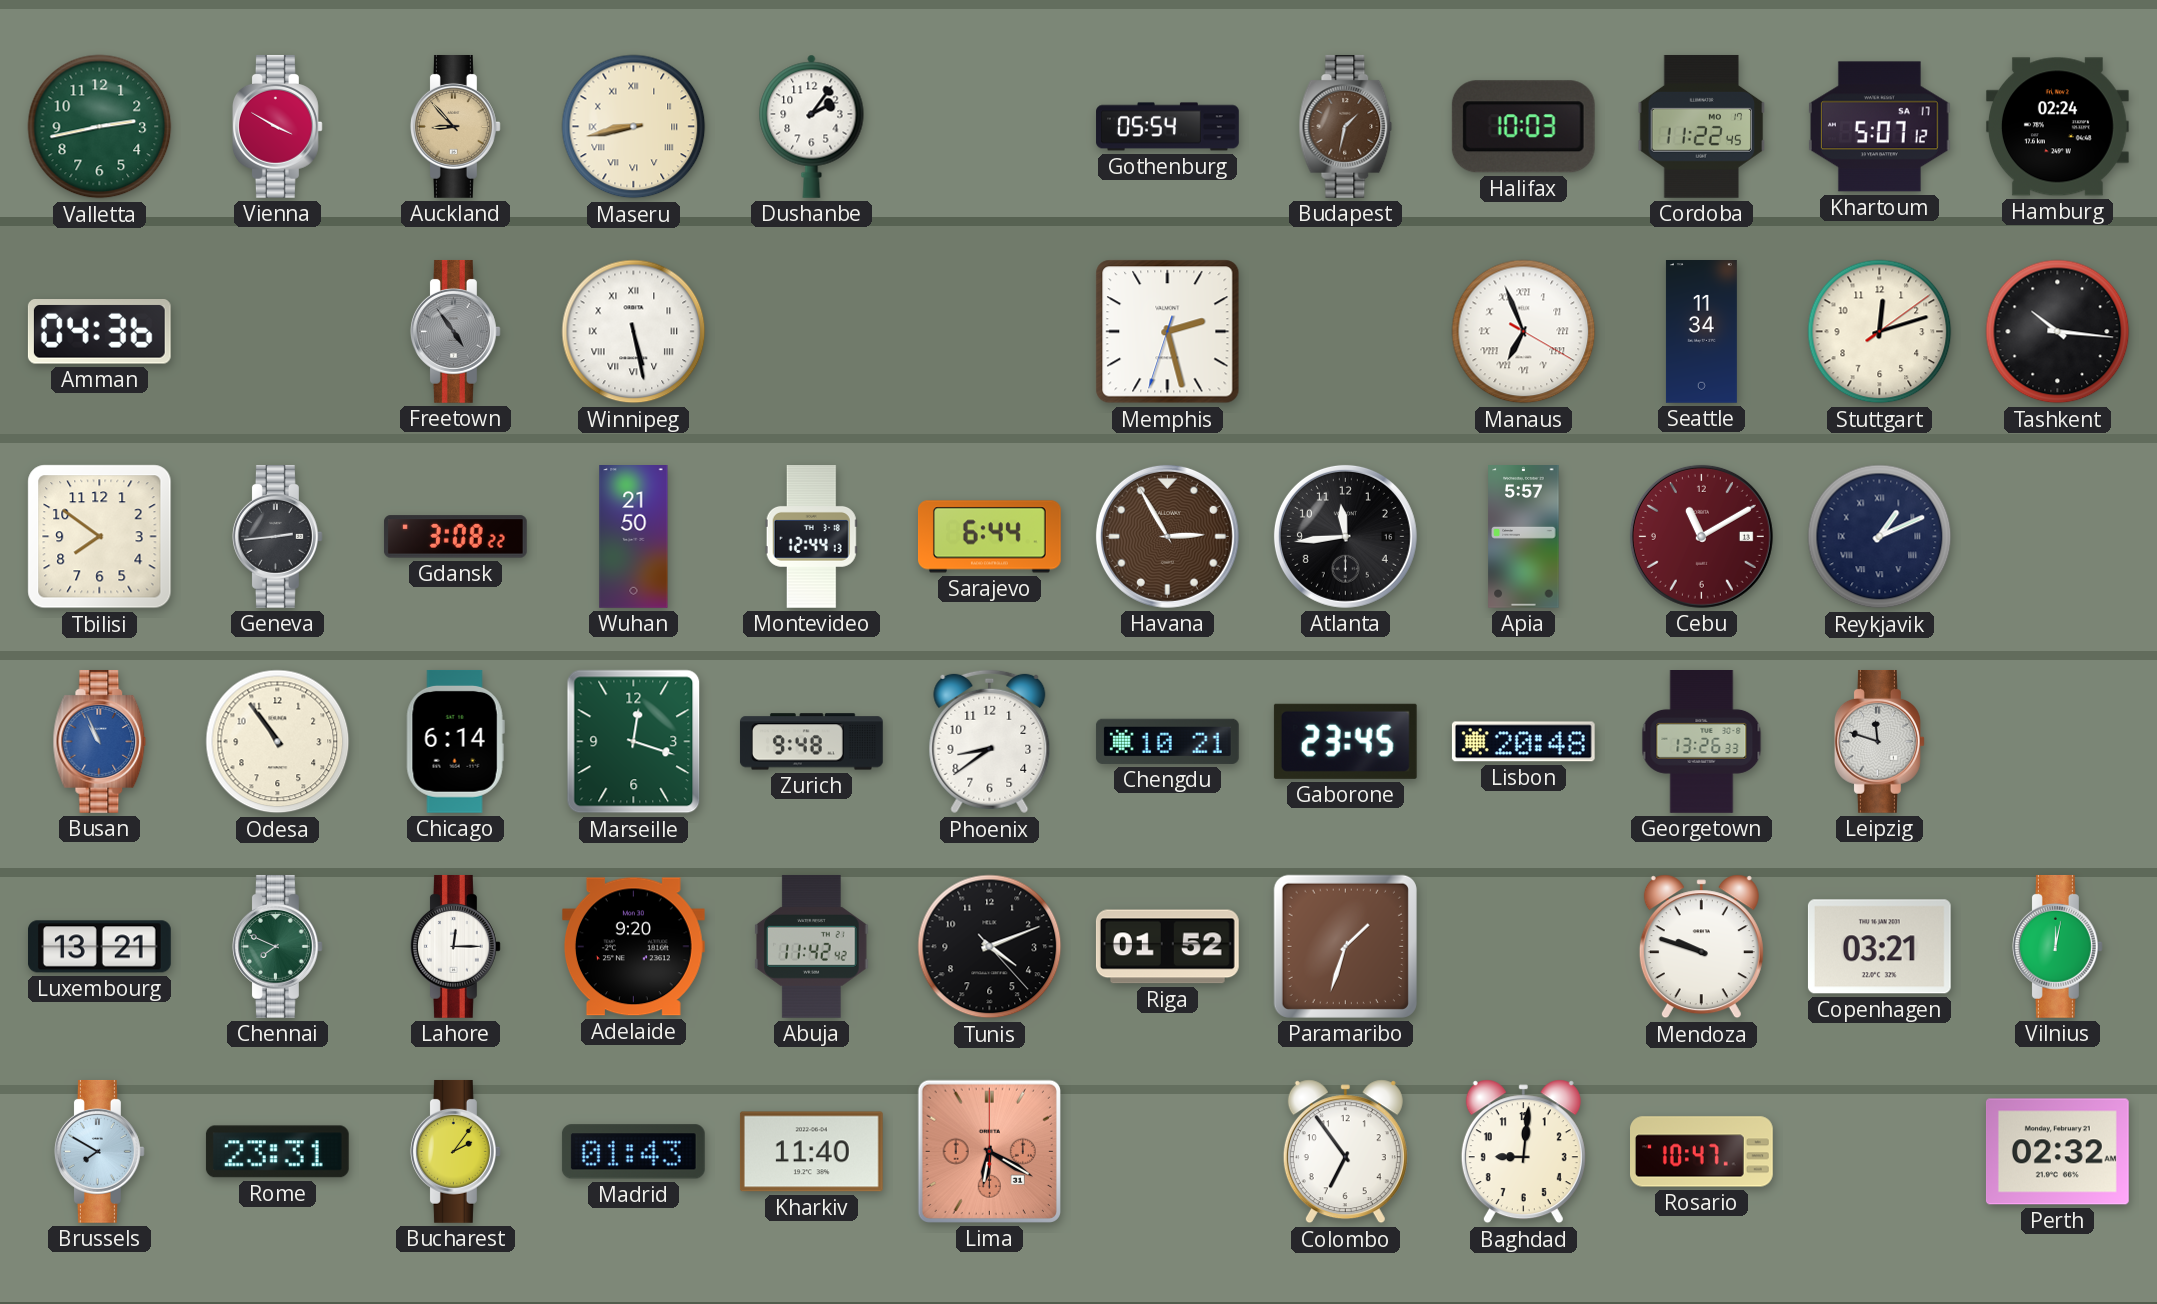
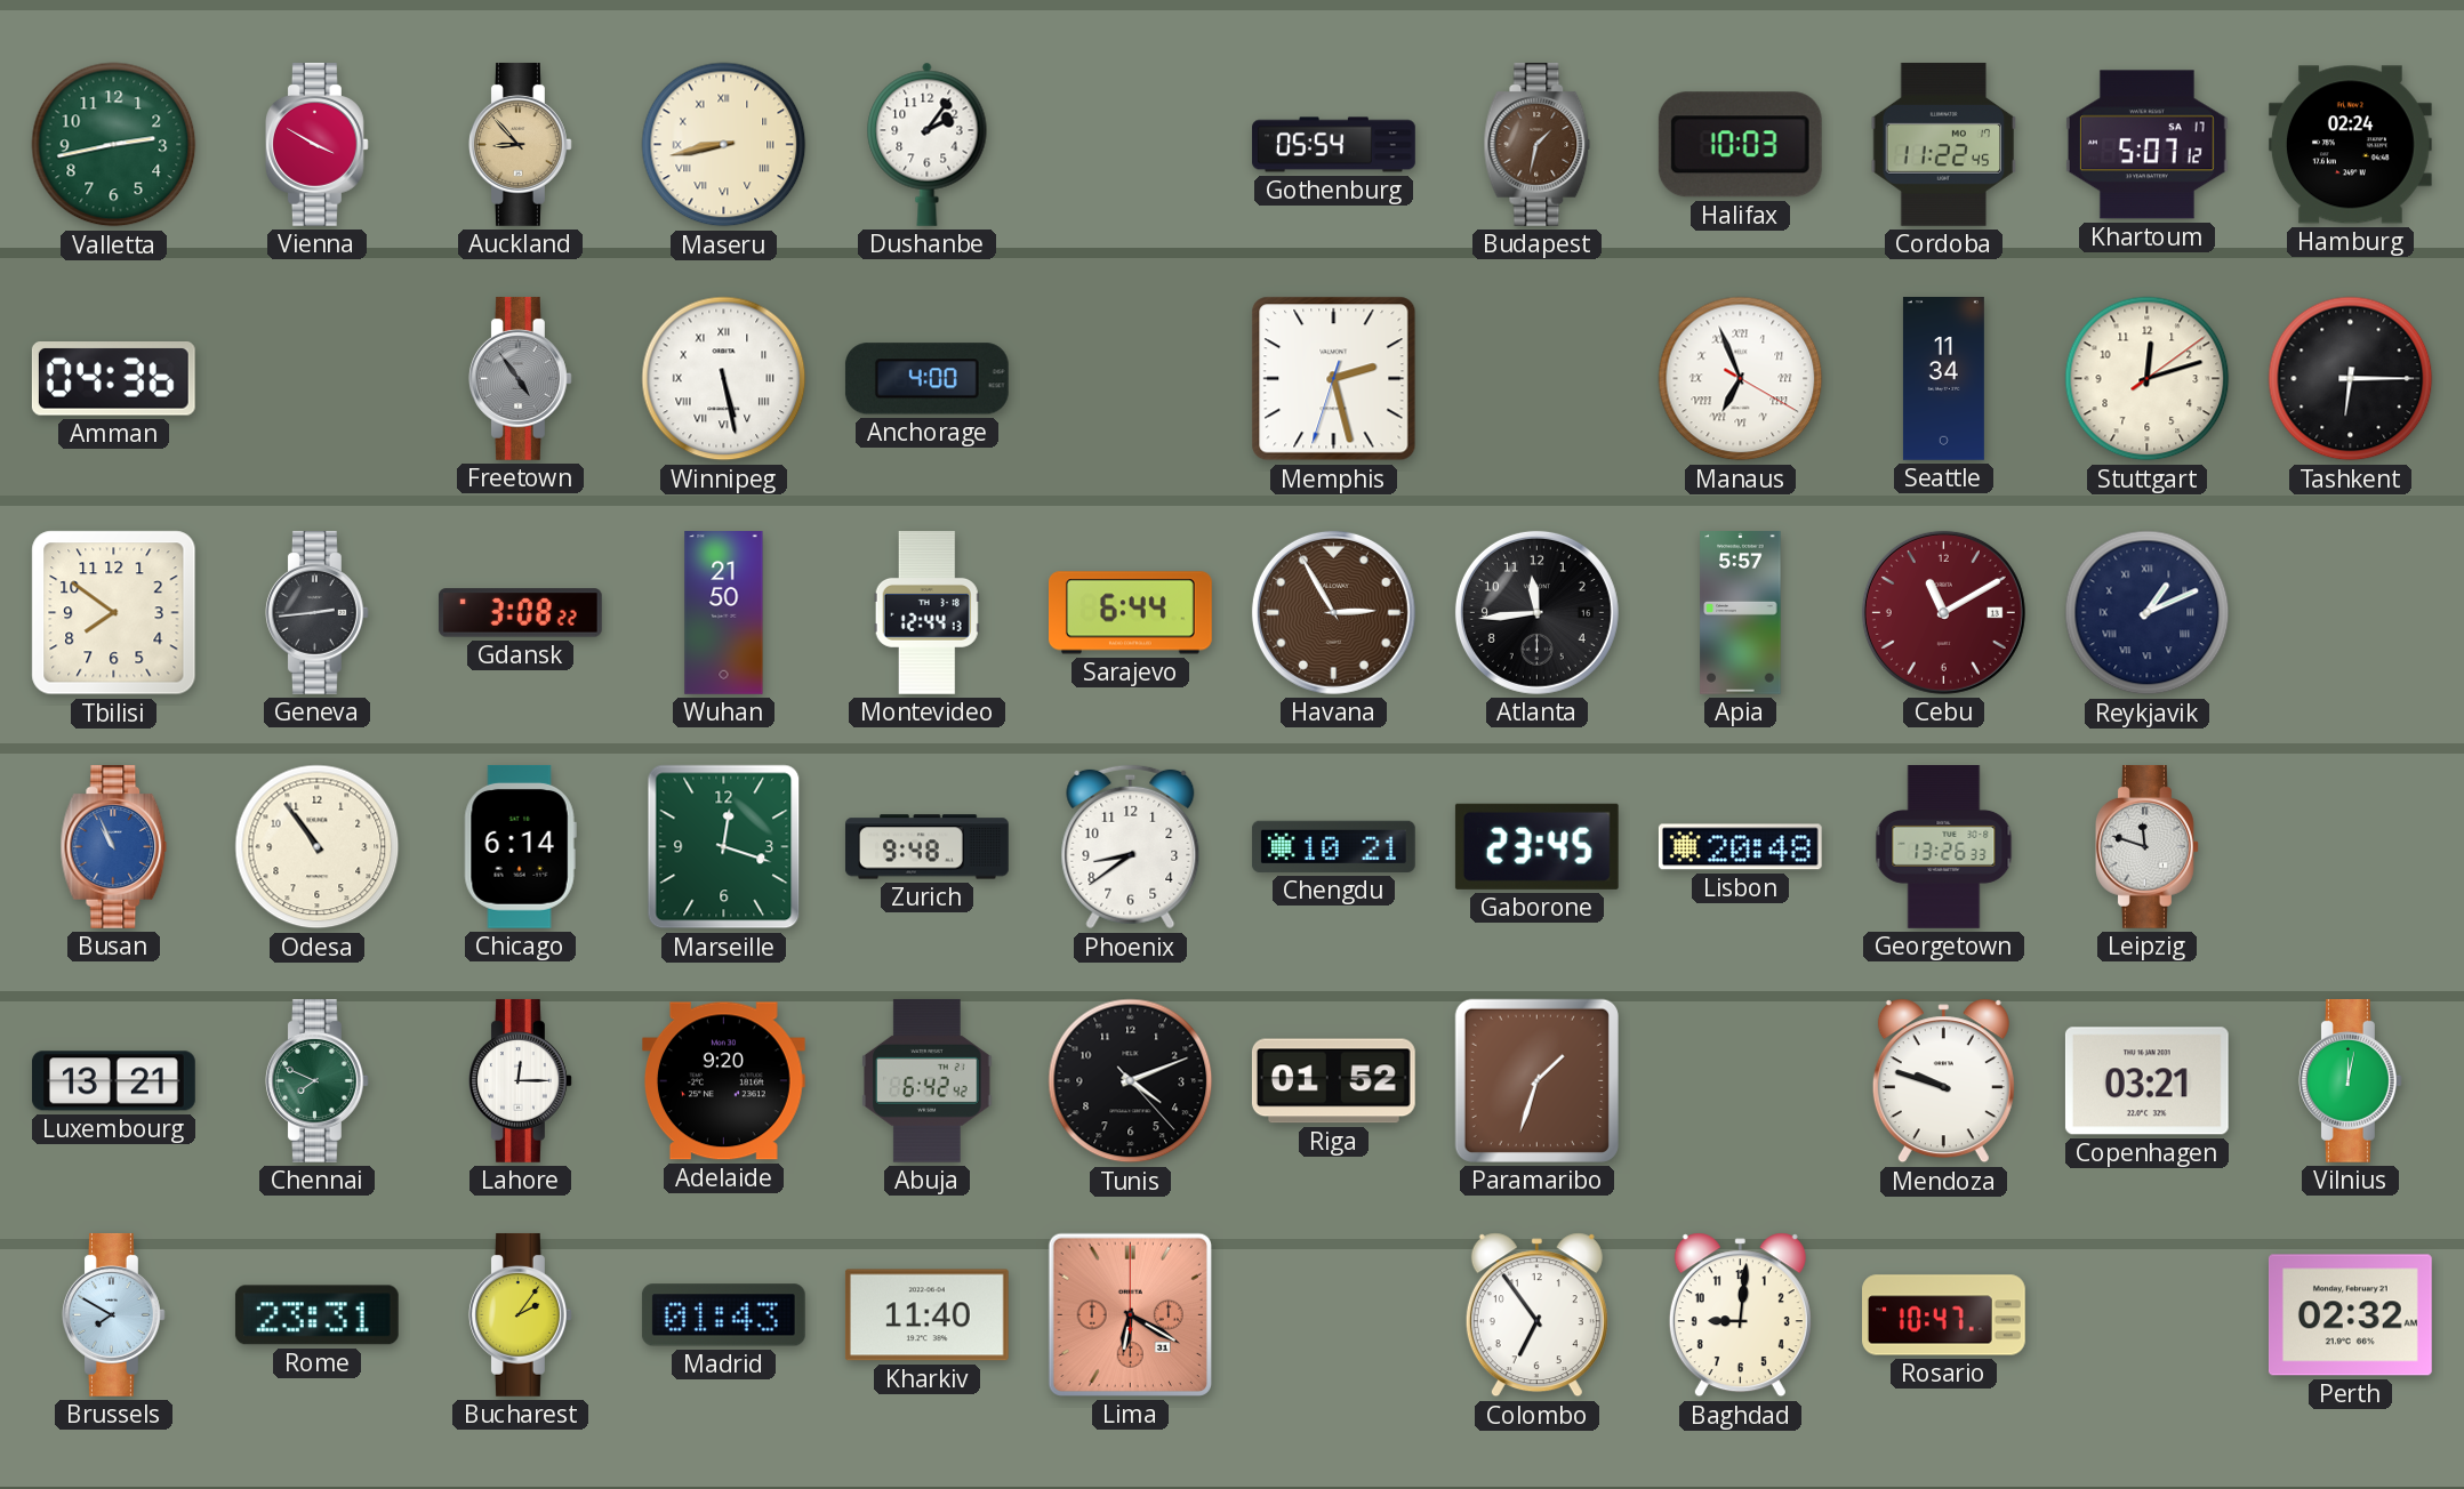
Anchorage: none -> 4:00 (926, 379)
Tashkent: 10:16 -> 6:15 (2351, 379)
Abuja: 11:42 -> 6:42 (928, 1080)
